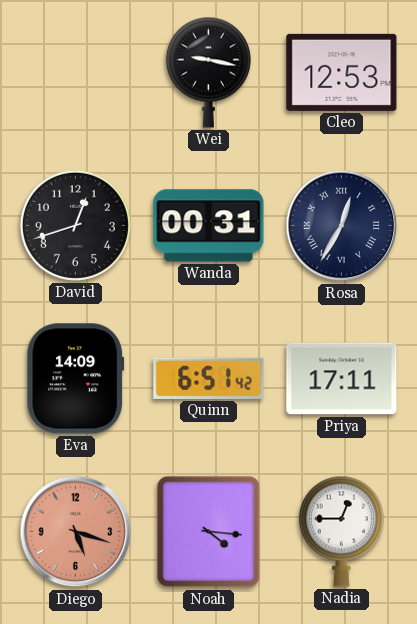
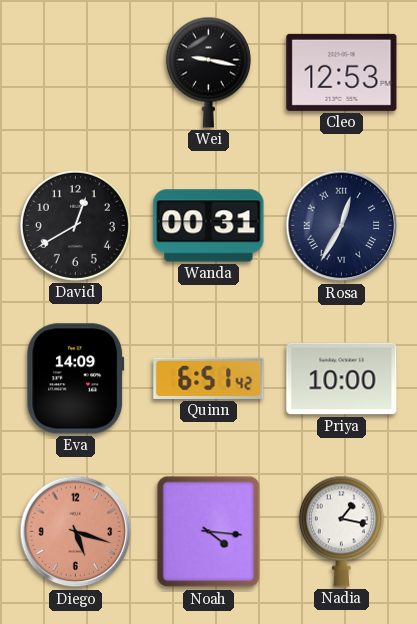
David: 12:42 -> 12:40 (75, 225)
Priya: 17:11 -> 10:00 (342, 379)
Nadia: 12:45 -> 1:17 (341, 531)
